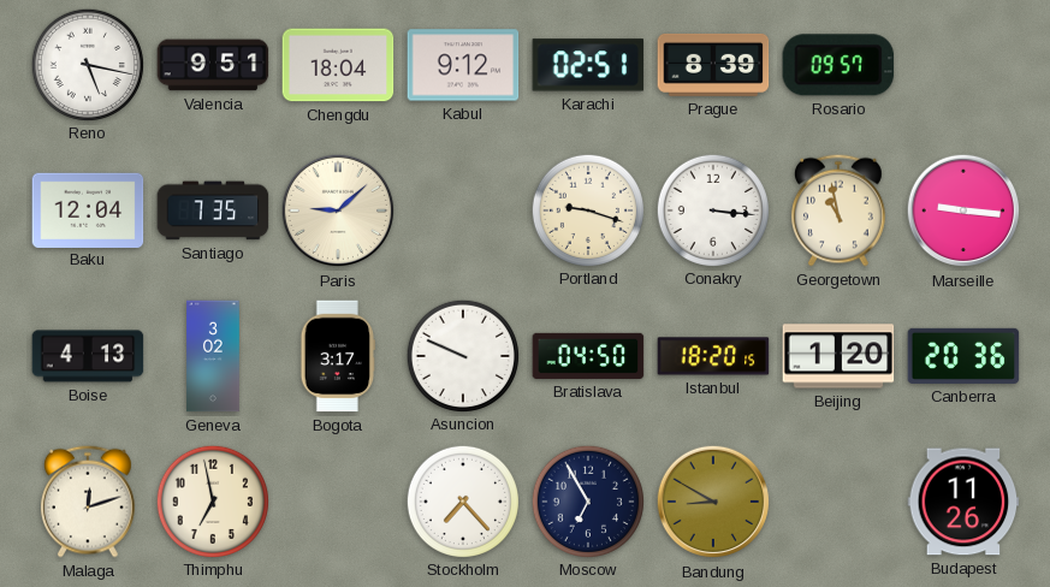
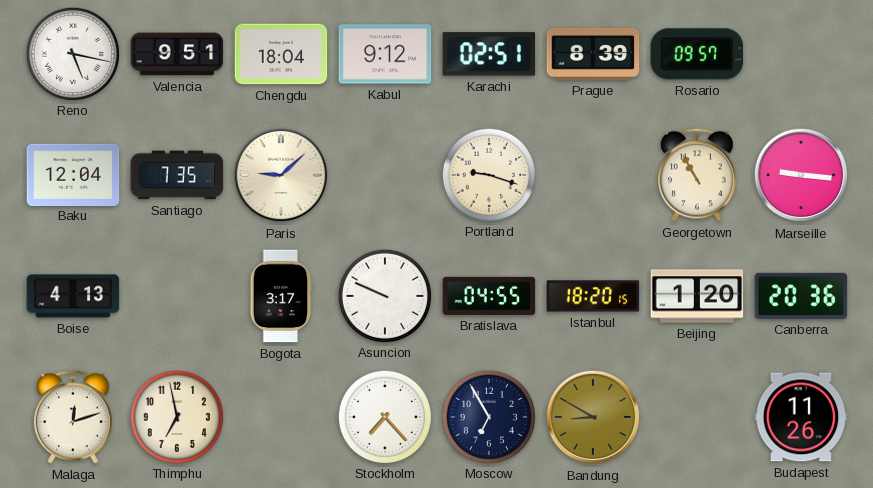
Conakry: 3:16 -> none (712, 209)
Georgetown: 10:58 -> 10:55 (697, 175)
Geneva: 3:02 -> none (213, 356)
Bratislava: 04:50 -> 04:55 (489, 296)
